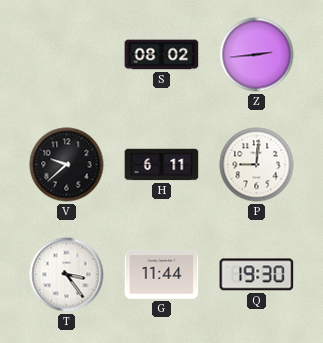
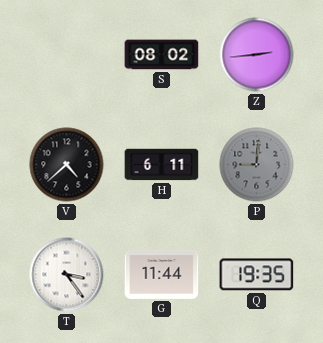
V: 9:38 -> 4:38 (67, 165)
P dial: white -> grey (257, 165)
Q: 19:30 -> 19:35 (257, 275)
